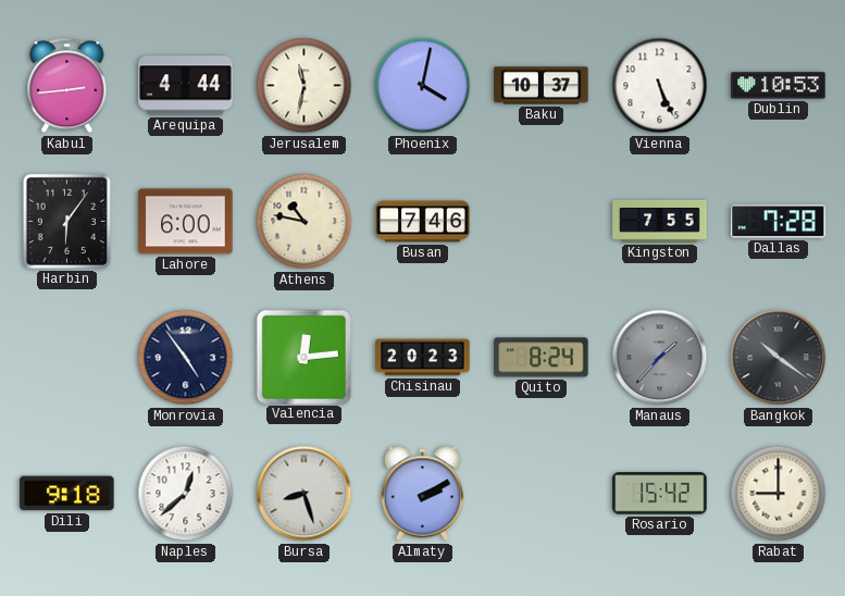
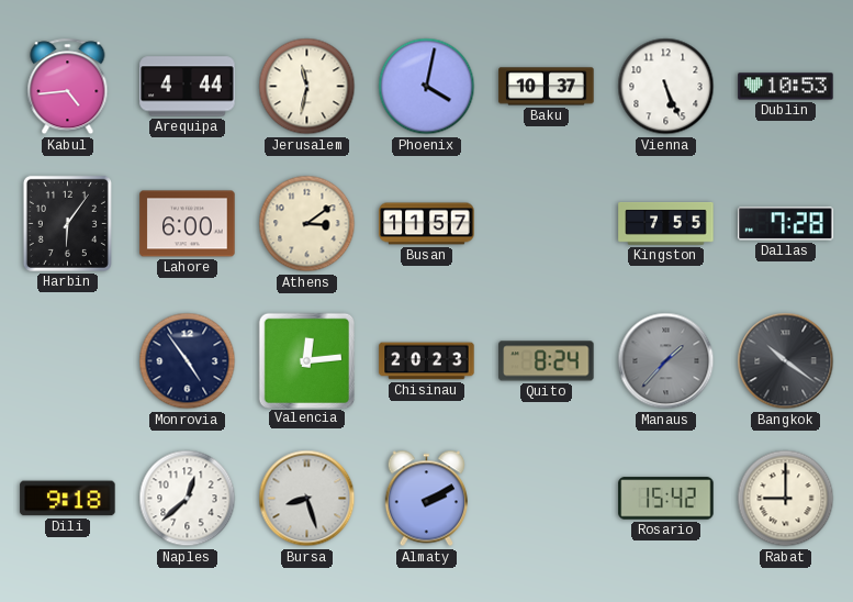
Kabul: 2:44 -> 4:44 (68, 87)
Athens: 10:47 -> 3:09 (307, 224)
Busan: 7:46 -> 11:57 (427, 224)
